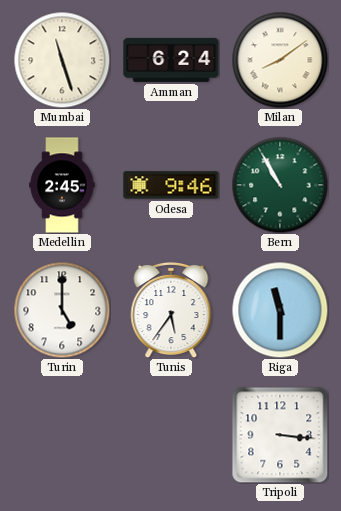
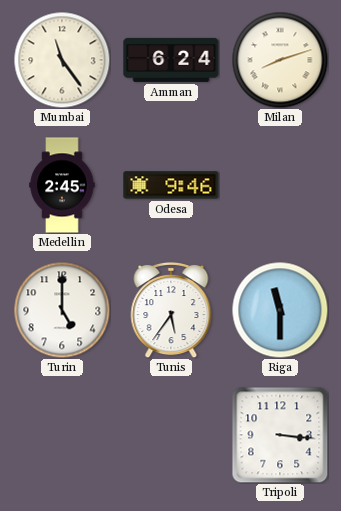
Mumbai: 11:27 -> 11:24 (62, 60)
Milan: 8:09 -> 8:12 (280, 60)
Bern: 10:55 -> none (280, 185)
